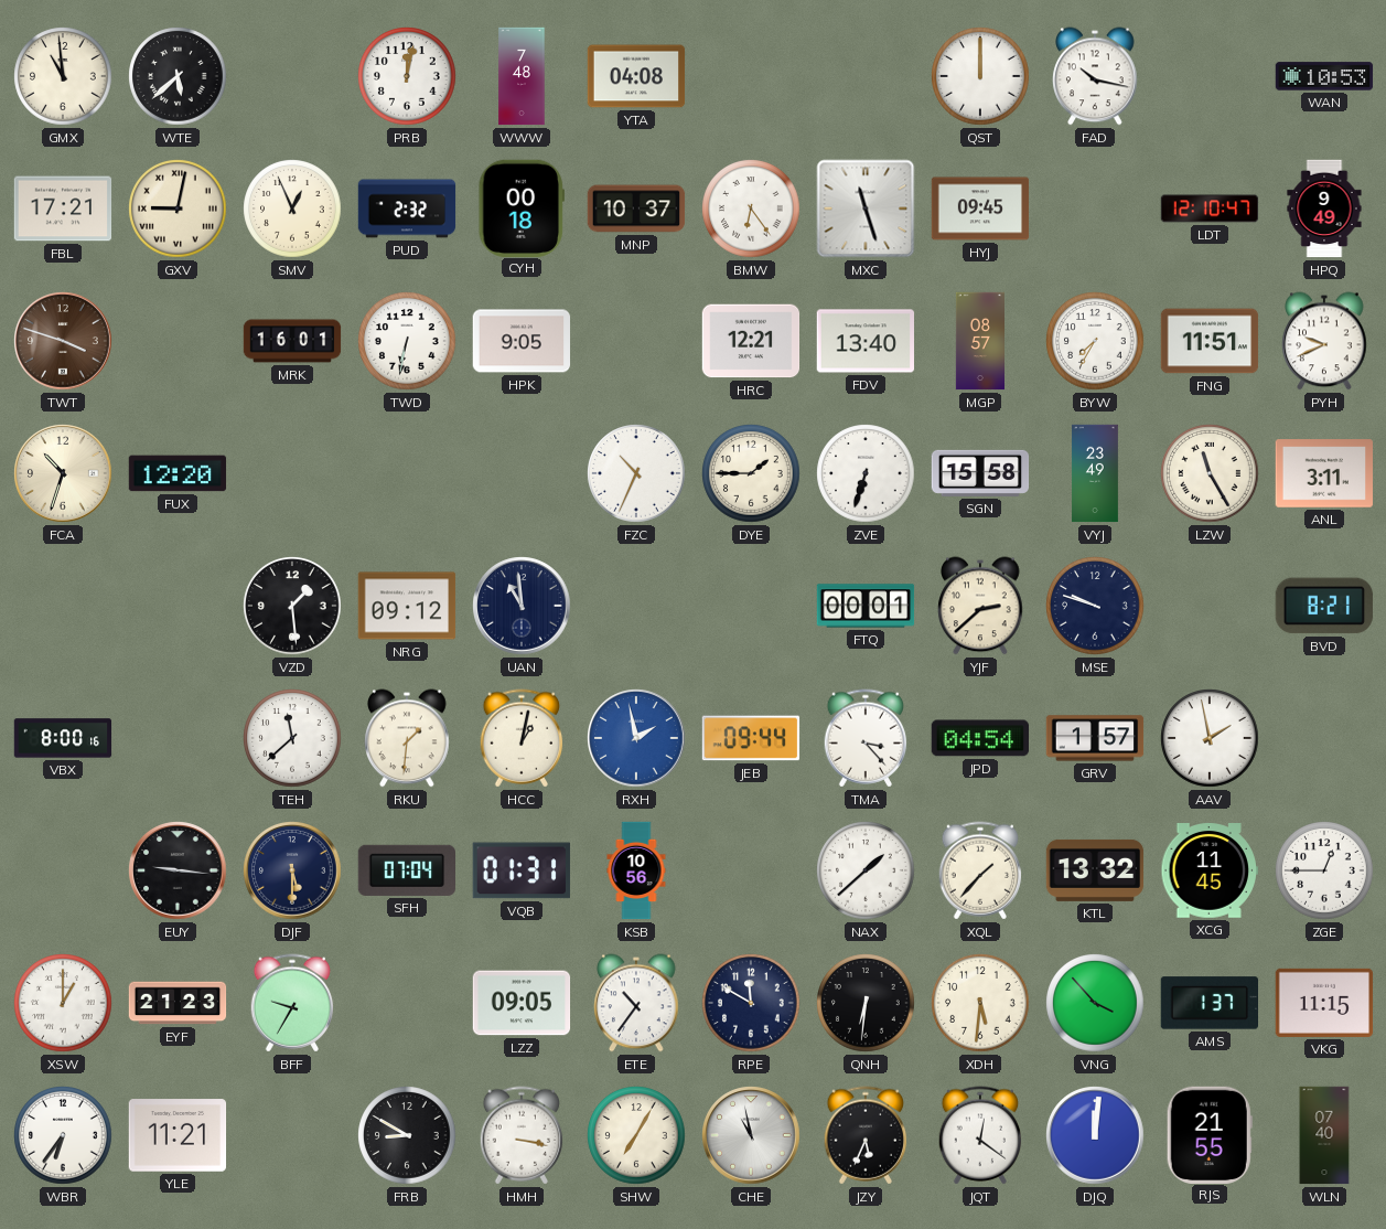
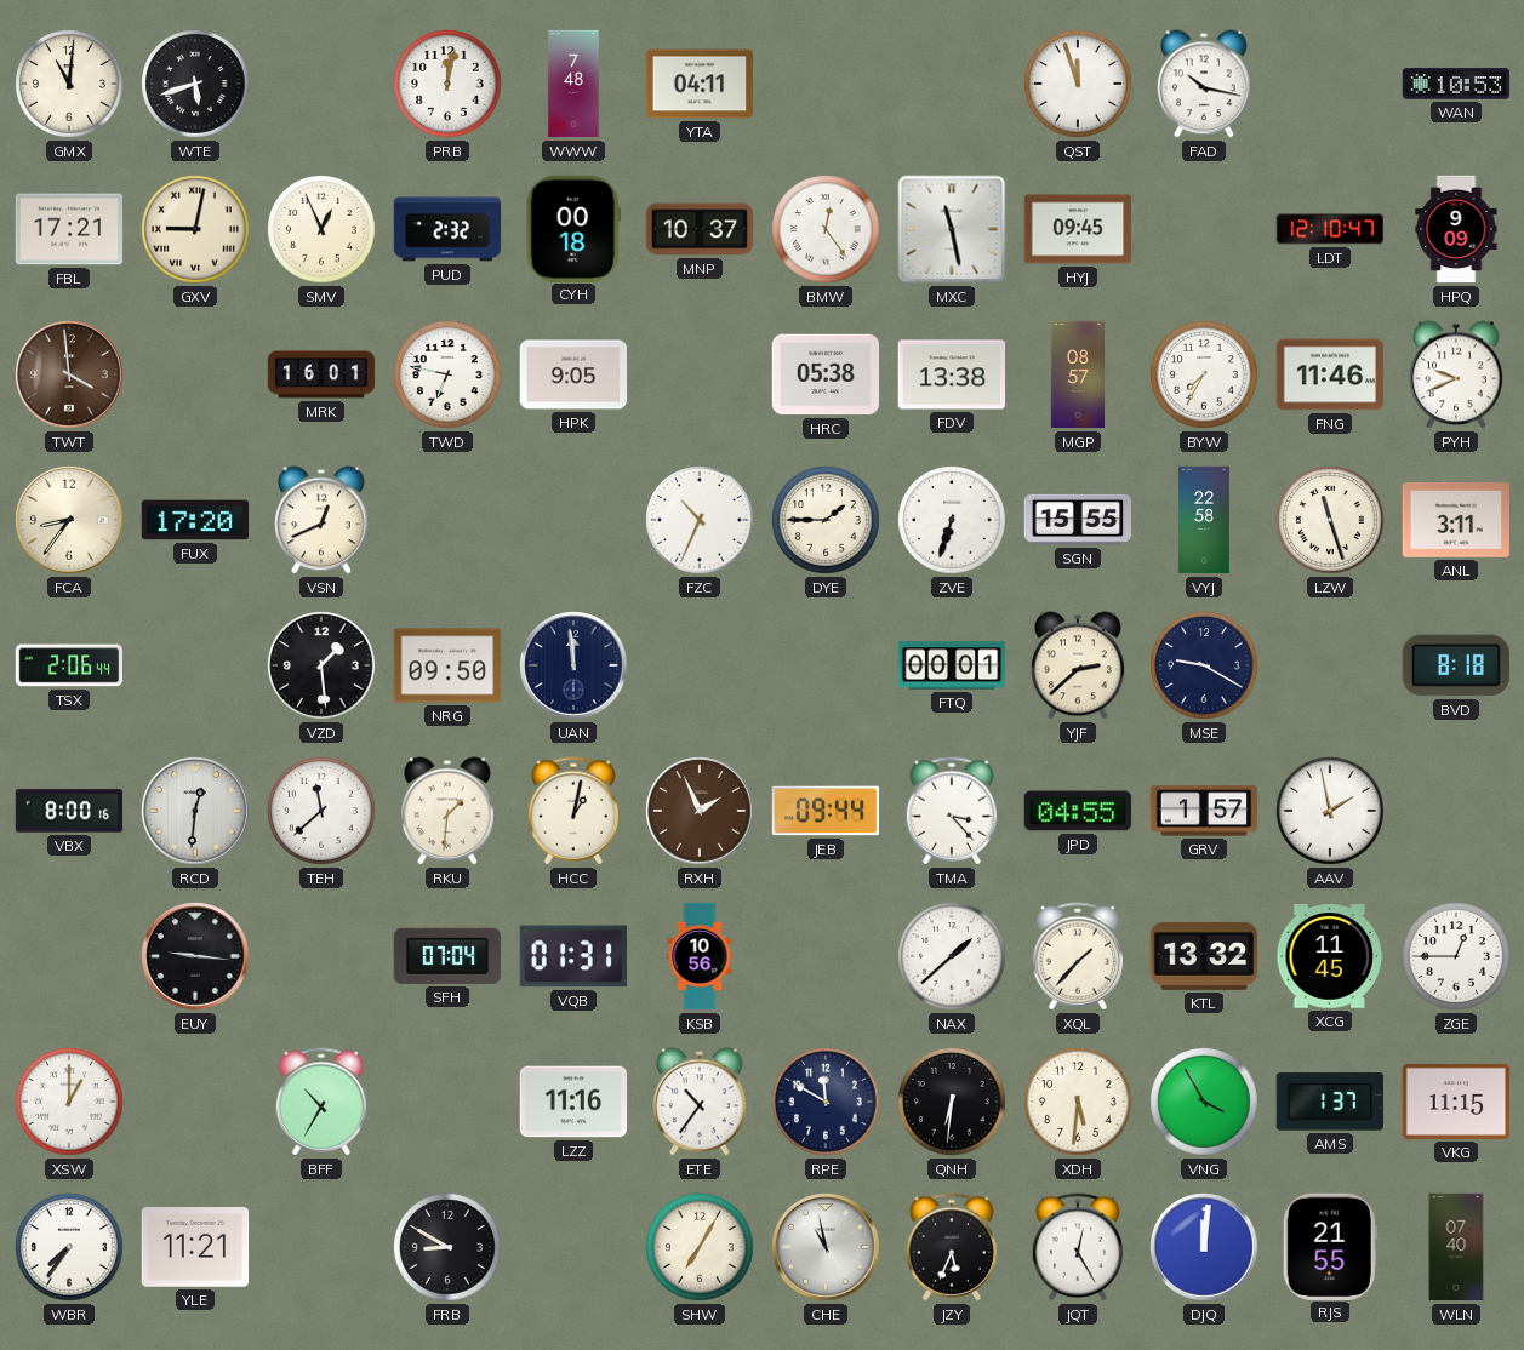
GMX: 10:59 -> 11:01 (69, 84)
WTE: 5:38 -> 5:42 (195, 84)
YTA: 04:08 -> 04:11 (700, 84)
QST: 12:00 -> 11:57 (1078, 84)
BMW: 6:24 -> 12:24 (826, 229)
MXC: 11:27 -> 11:28 (952, 229)
HPQ: 9:49 -> 9:09 (1456, 229)
TWT: 3:48 -> 3:59 (69, 374)
TWD: 6:32 -> 6:47 (447, 374)
HRC: 12:21 -> 05:38 (826, 374)
FDV: 13:40 -> 13:38 (952, 374)
FNG: 11:51 -> 11:46 (1330, 374)
FCA: 10:33 -> 8:36 (69, 520)
FUX: 12:20 -> 17:20 (195, 520)
VSN: none -> 12:41 (321, 520)
SGN: 15:58 -> 15:55 (1078, 520)
VYJ: 23:49 -> 22:58 (1205, 520)
LZW: 11:25 -> 11:27 (1330, 520)
TSX: none -> 2:06 (69, 665)
NRG: 09:12 -> 09:50 (447, 665)
UAN: 10:59 -> 11:59 (573, 665)
MSE: 9:48 -> 9:20 (1204, 665)
BVD: 8:21 -> 8:18 (1456, 665)
RCD: none -> 12:31 (195, 811)
RXH: 1:58 -> 1:56 (700, 811)
RXH dial: blue -> brown (700, 811)
JPD: 04:54 -> 04:55 (1077, 811)
DJF: 5:30 -> none (292, 870)
EYF: 21:23 -> none (178, 1003)
BFF: 9:35 -> 10:35 (321, 1102)
LZZ: 09:05 -> 11:16 (573, 1102)
VNG: 3:53 -> 3:55 (1204, 1102)
WBR: 6:36 -> 7:36 (69, 1247)
HMH: 3:17 -> none (522, 1135)
JQT: 12:21 -> 12:25 (1078, 1247)
